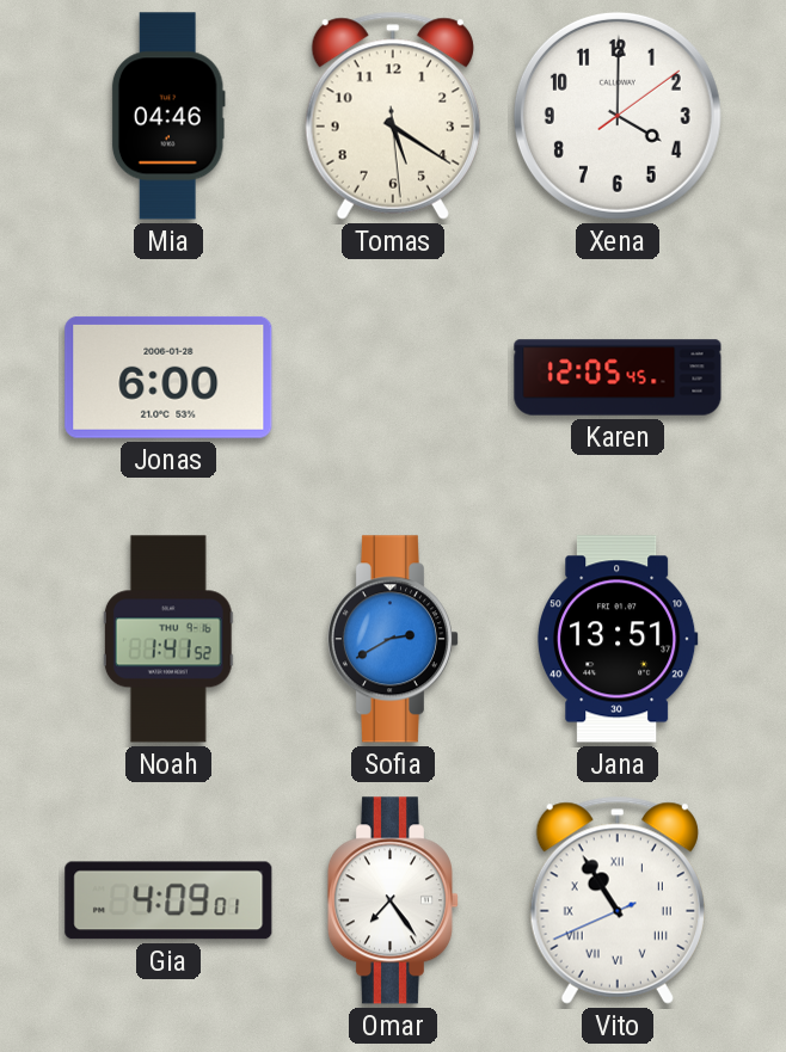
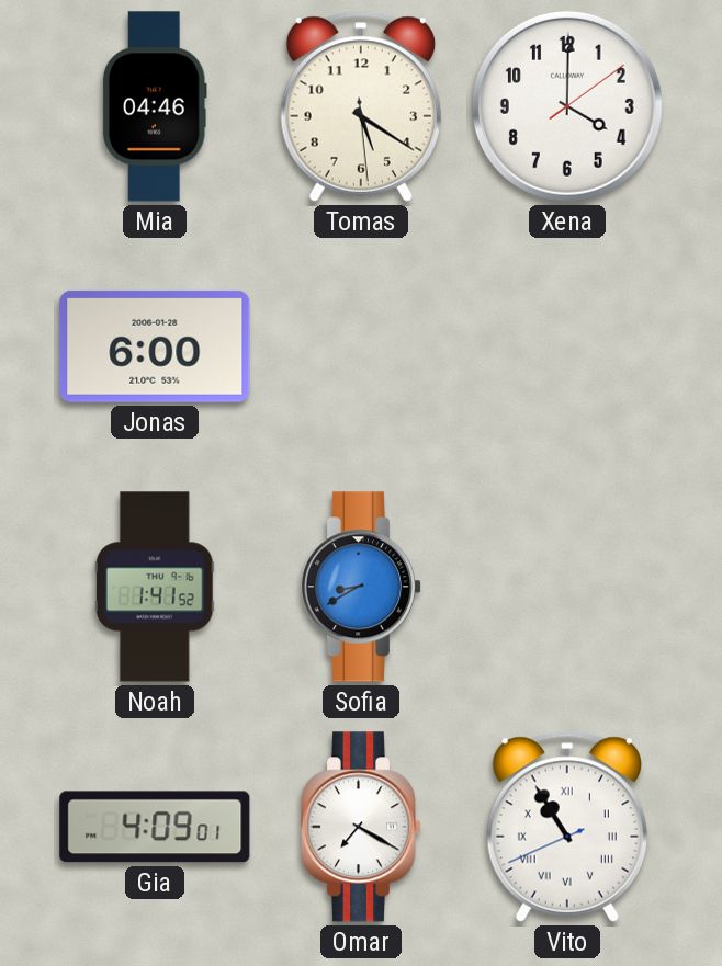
Karen: 12:05 -> none (618, 377)
Sofia: 2:40 -> 8:40 (360, 587)
Jana: 13:51 -> none (619, 639)
Omar: 7:24 -> 7:20 (360, 827)
